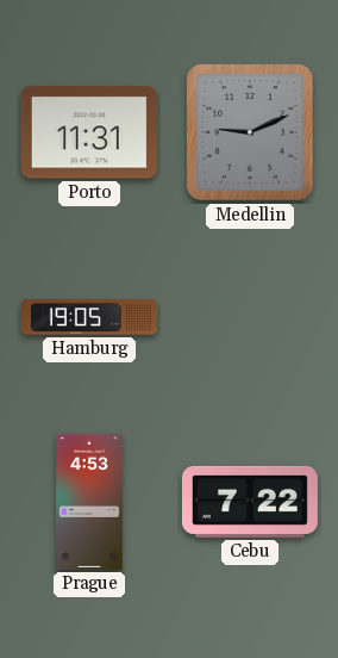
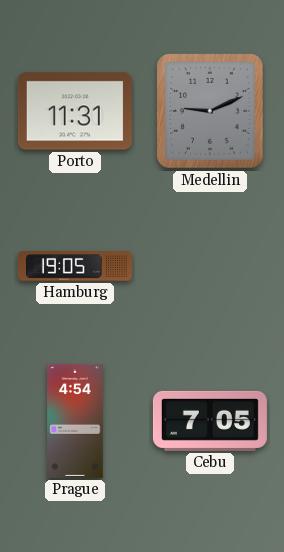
Prague: 4:53 -> 4:54 (75, 421)
Cebu: 7:22 -> 7:05 (210, 421)
